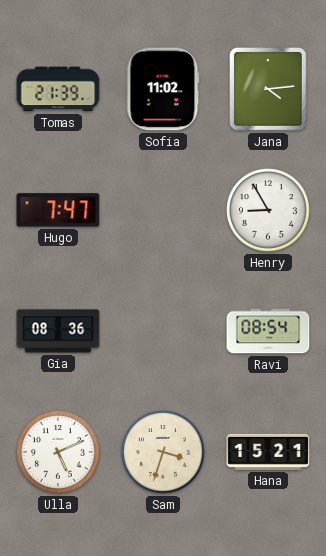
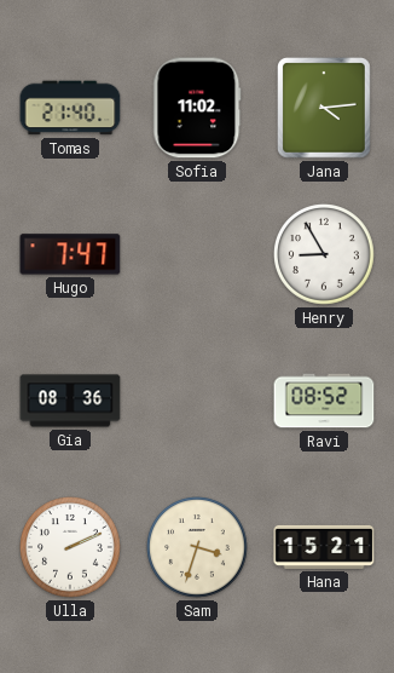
Tomas: 21:39 -> 21:40 (70, 108)
Ravi: 08:54 -> 08:52 (324, 401)
Ulla: 5:11 -> 2:11 (71, 548)
